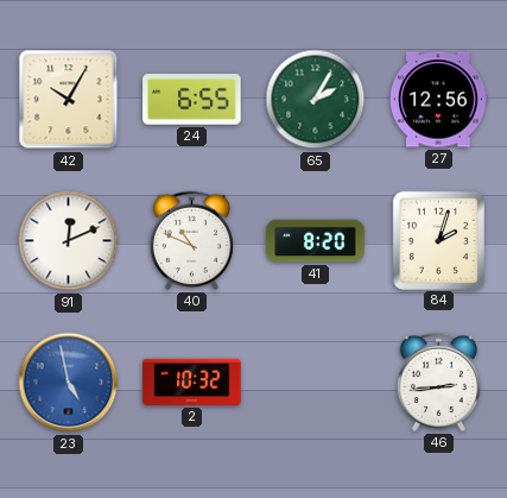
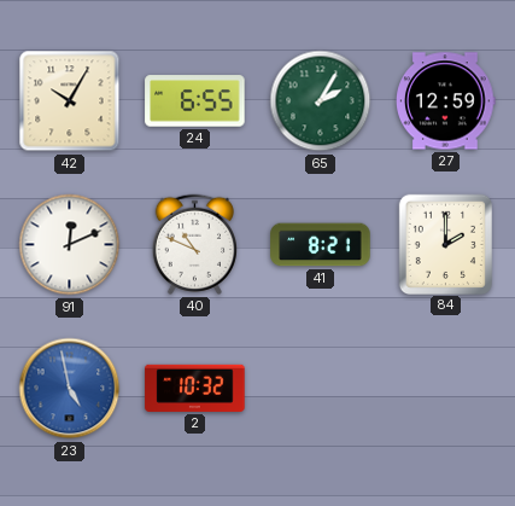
27: 12:56 -> 12:59 (446, 101)
41: 8:20 -> 8:21 (321, 245)
84: 2:03 -> 2:00 (445, 244)
46: 2:44 -> none (438, 382)
